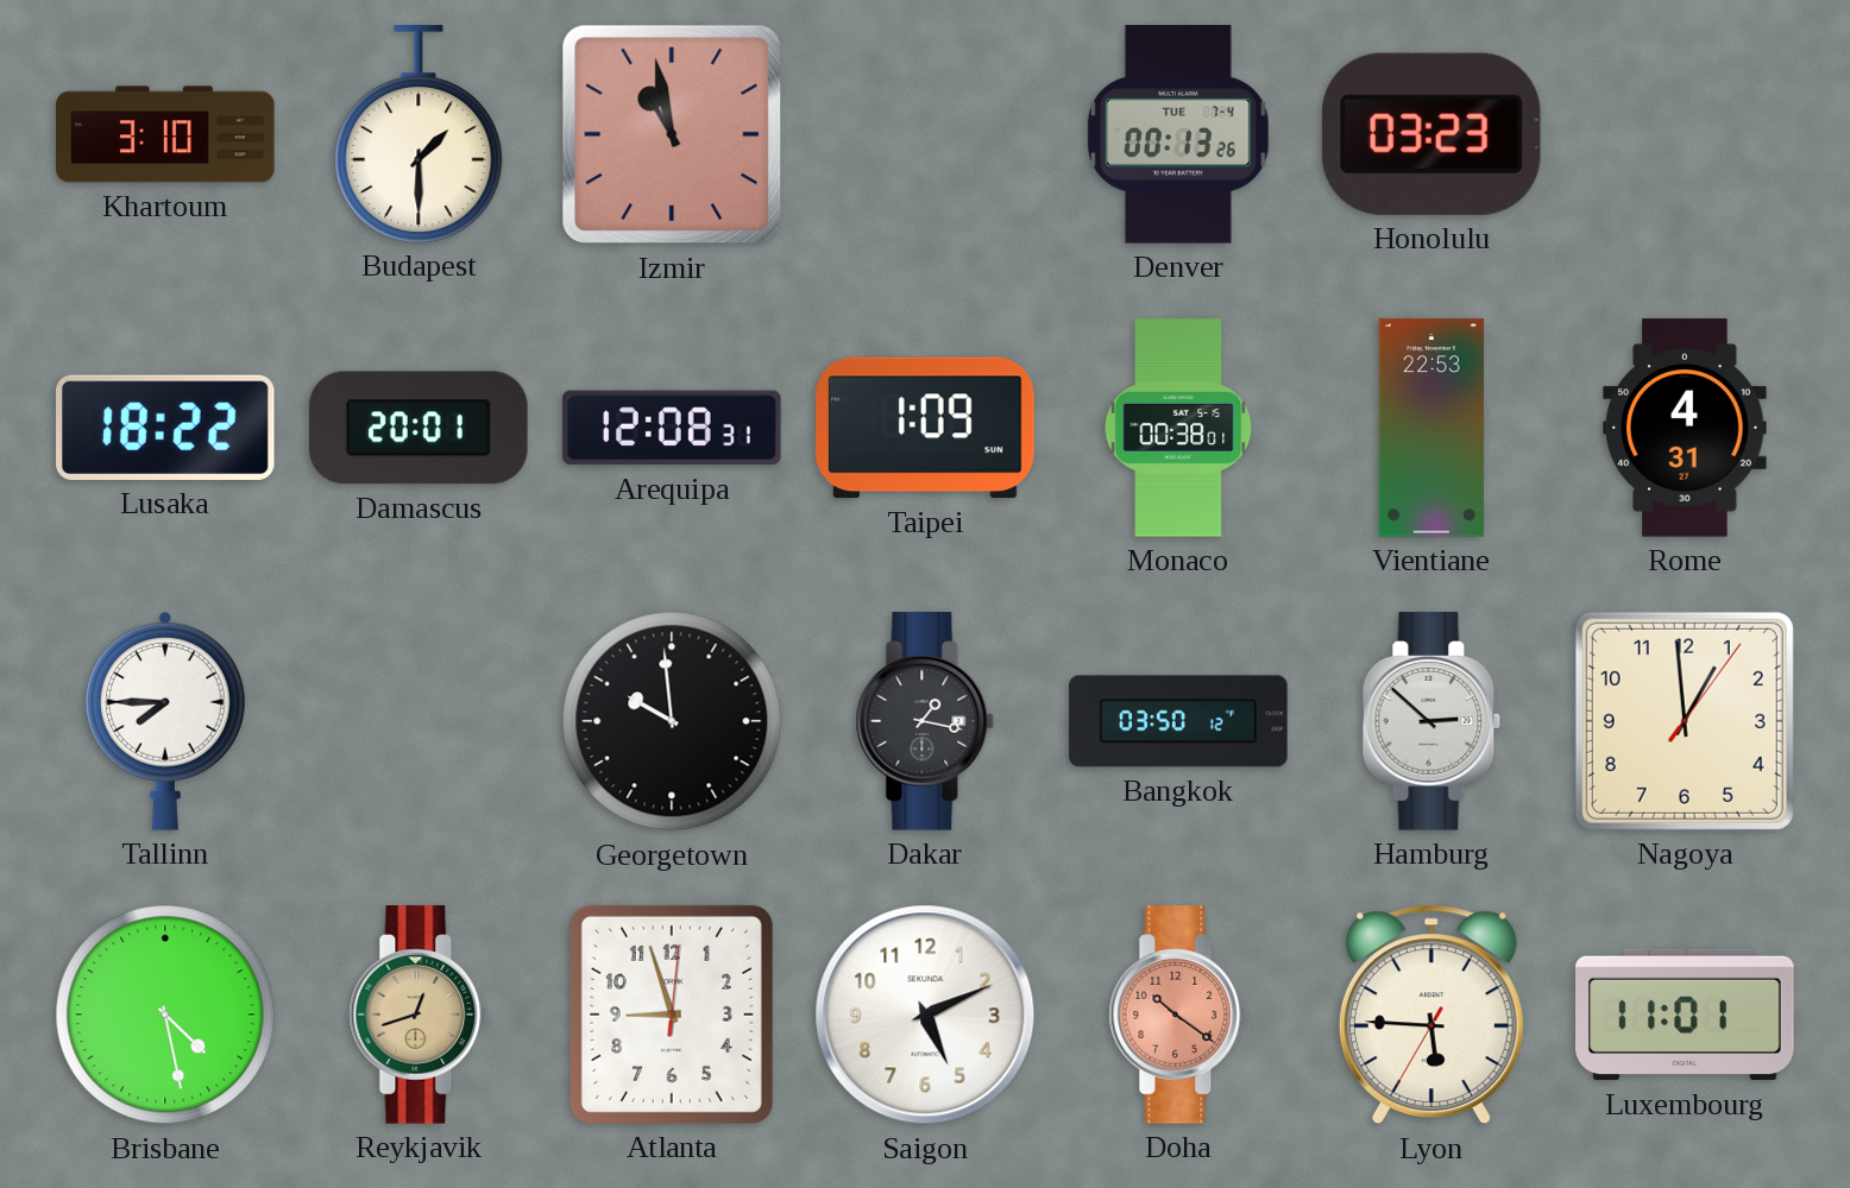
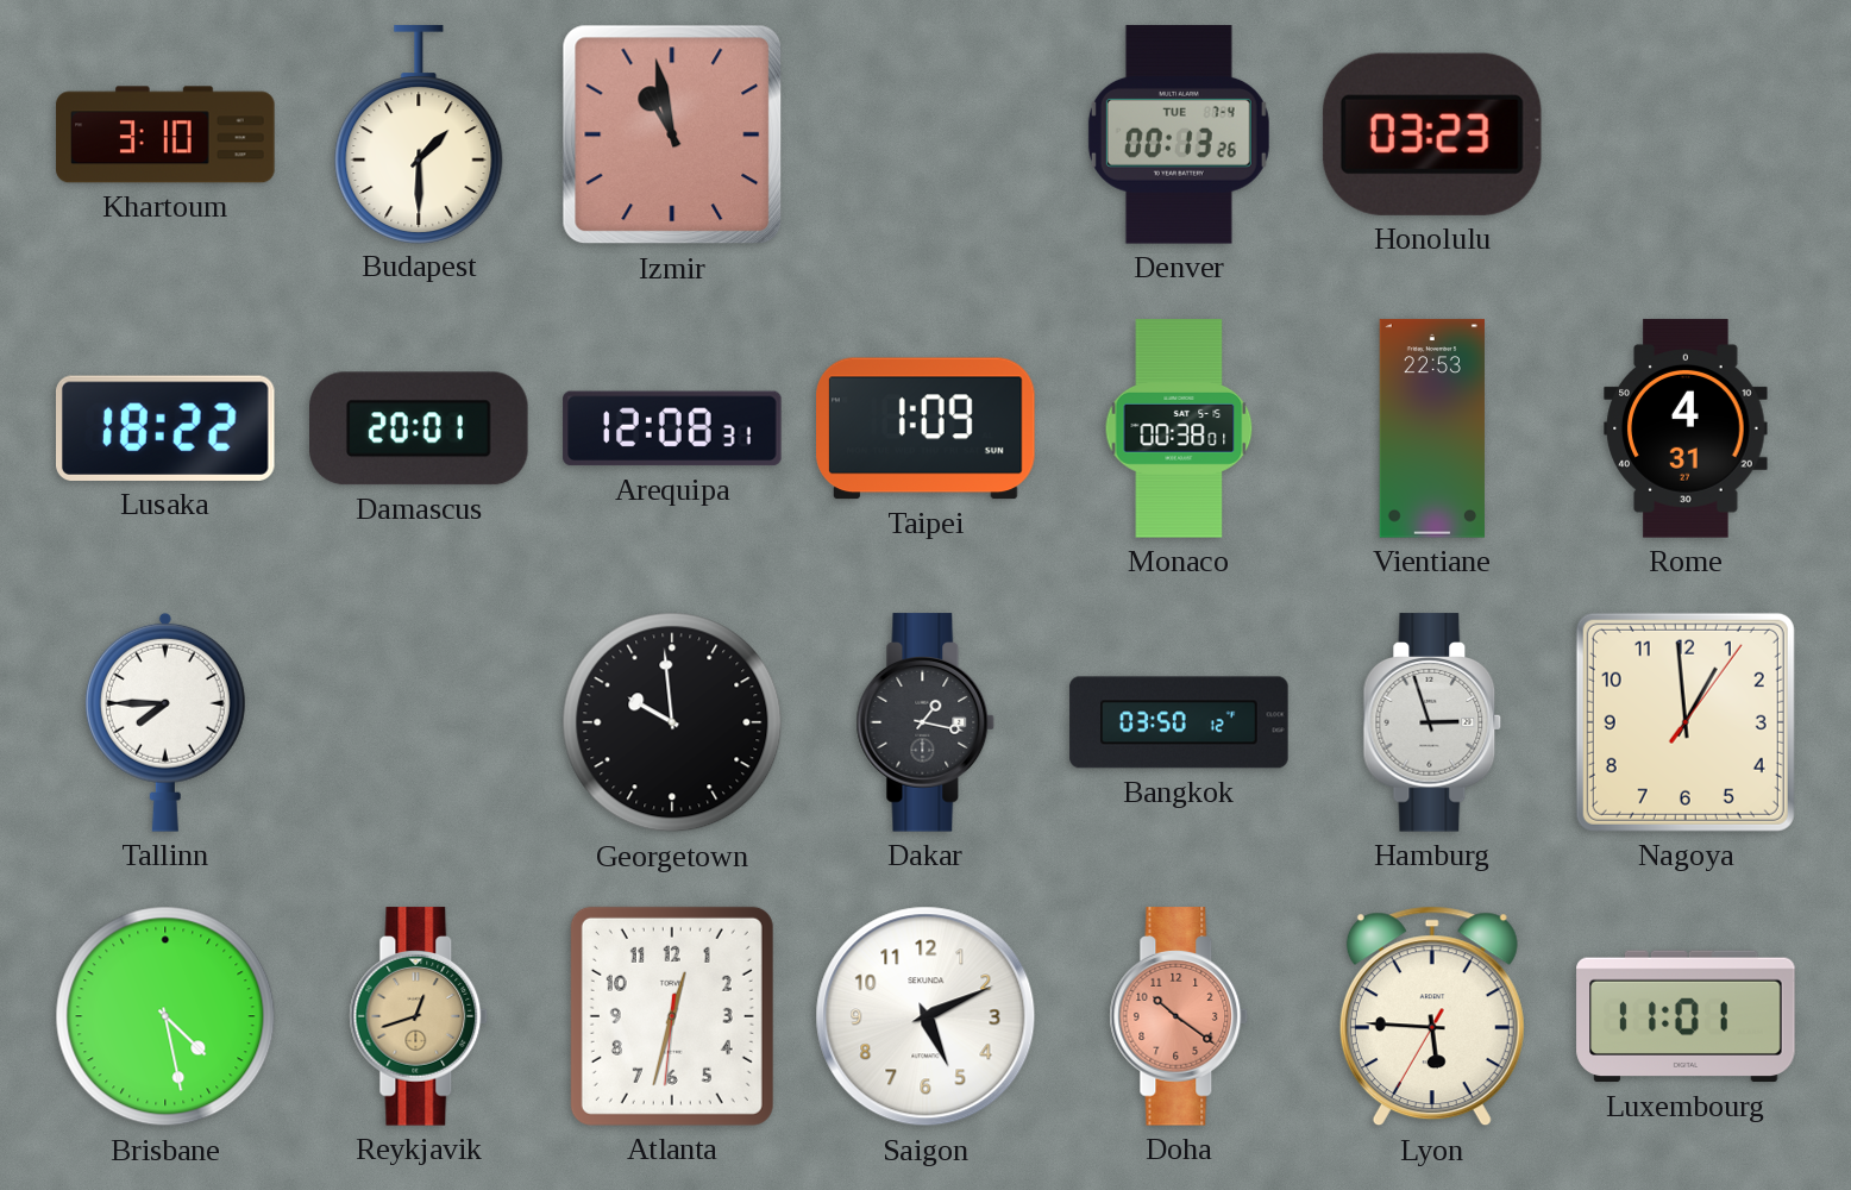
Hamburg: 2:52 -> 2:57 (1432, 722)
Atlanta: 8:57 -> 12:32 (672, 1016)
